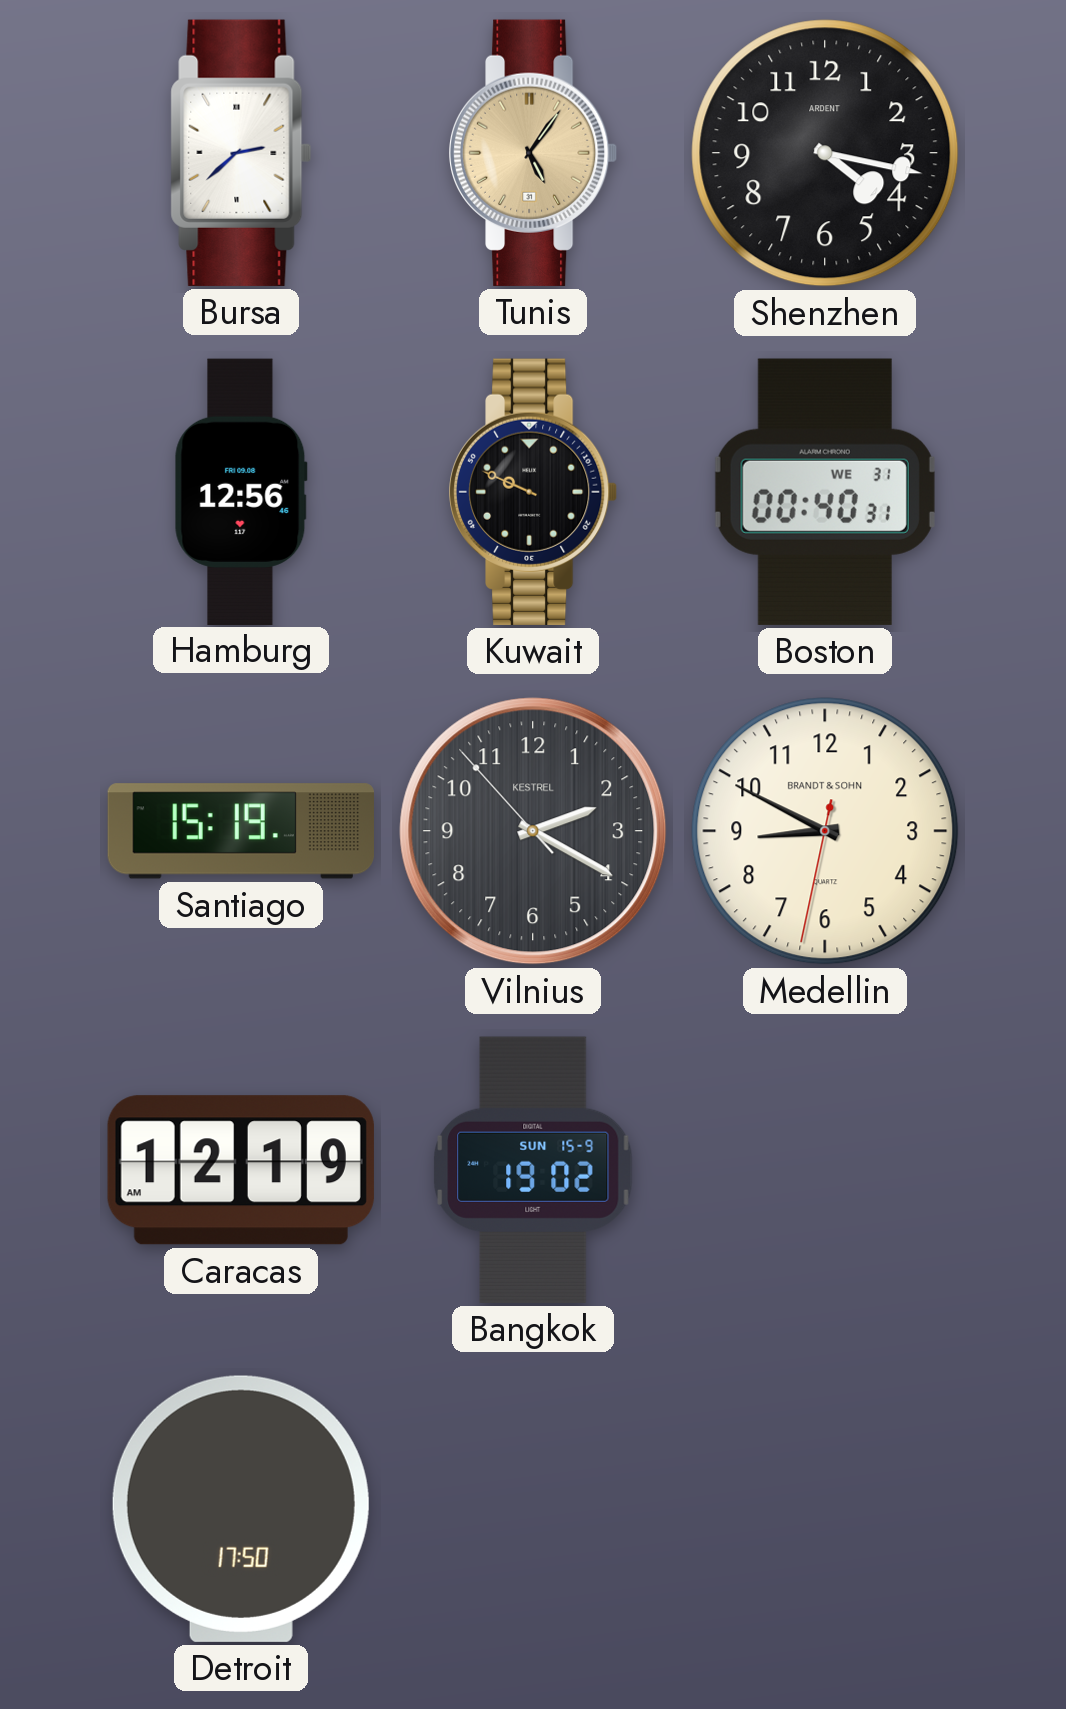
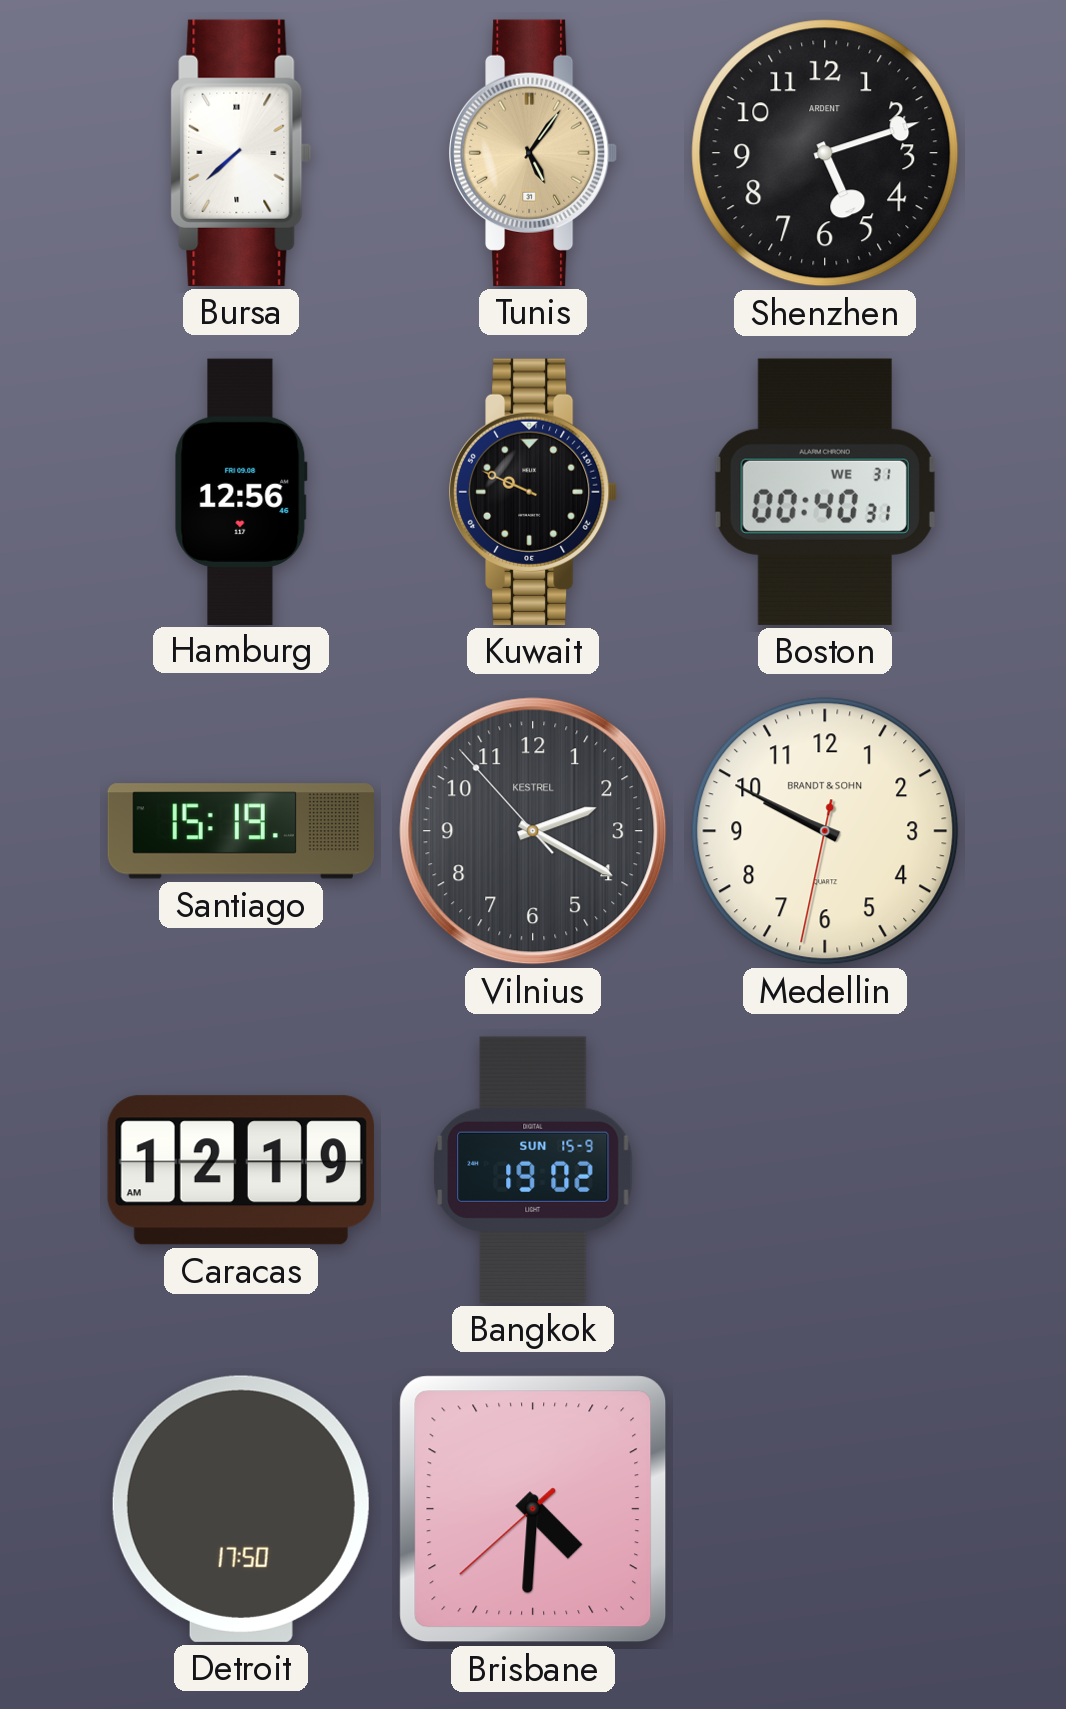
Bursa: 2:38 -> 7:38 (241, 153)
Shenzhen: 4:17 -> 5:12 (825, 153)
Medellin: 8:49 -> 9:49 (825, 831)
Brisbane: none -> 4:30 (533, 1509)
